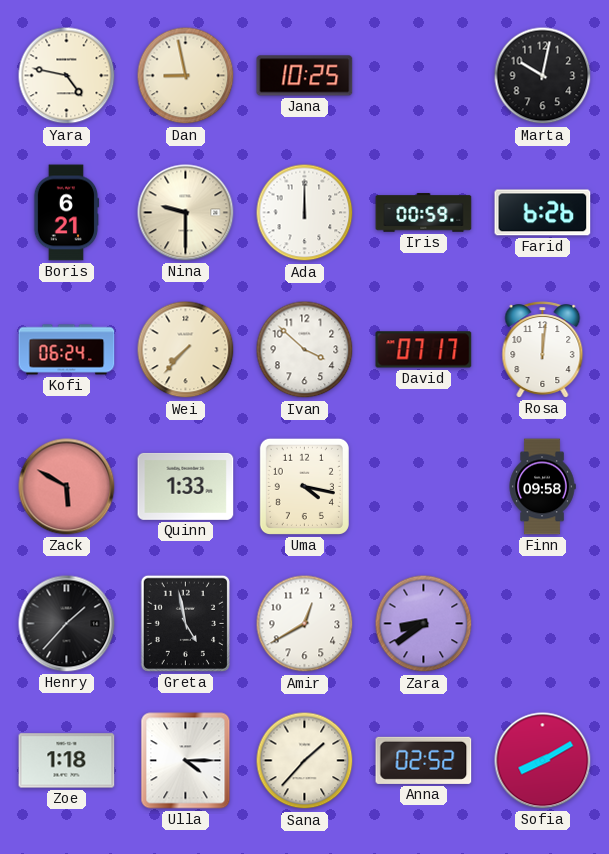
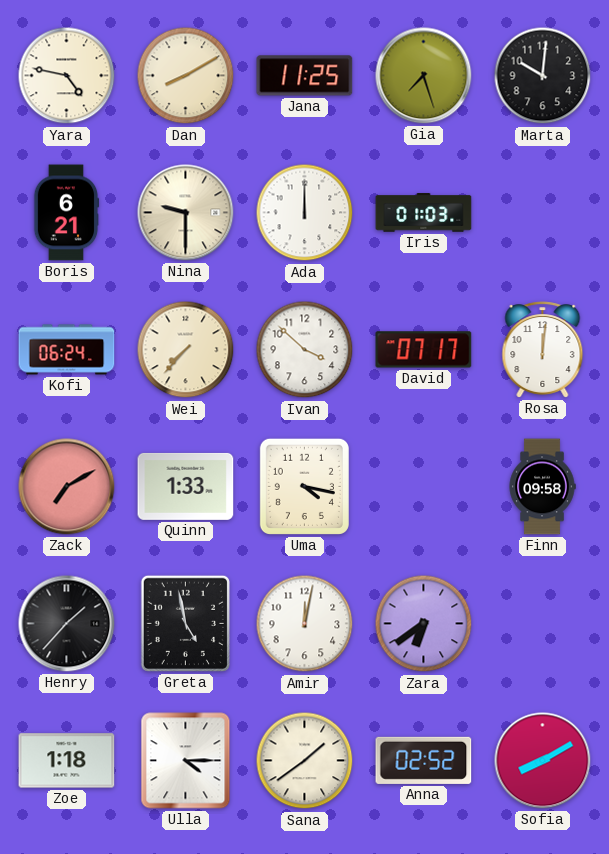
Dan: 8:58 -> 8:10 (186, 76)
Jana: 10:25 -> 11:25 (305, 76)
Gia: none -> 7:27 (424, 76)
Marta: 10:02 -> 10:01 (543, 76)
Iris: 00:59 -> 01:03 (424, 213)
Farid: 6:26 -> none (543, 213)
Zack: 5:50 -> 7:10 (67, 487)
Amir: 12:40 -> 12:02 (305, 624)
Zara: 8:39 -> 6:39 (424, 624)
Sana: 1:37 -> 1:39 (305, 761)
